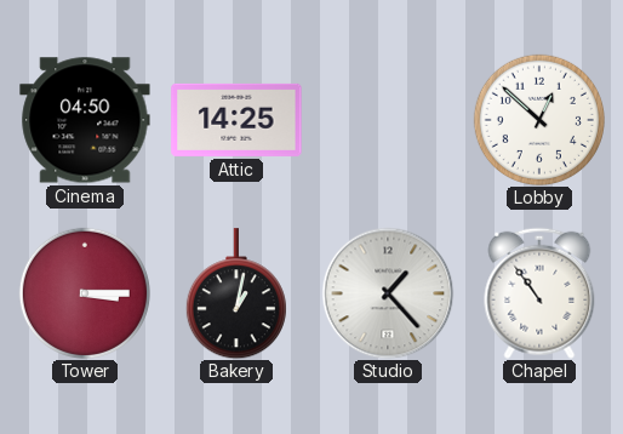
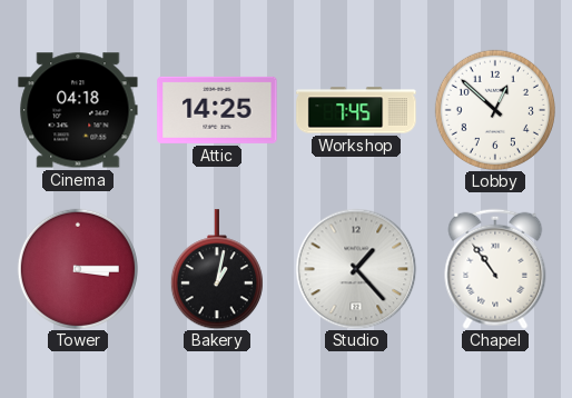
Cinema: 04:50 -> 04:18 (78, 110)
Workshop: none -> 7:45 (356, 110)
